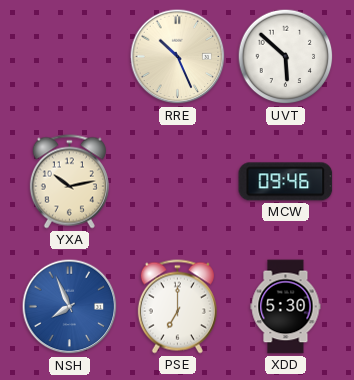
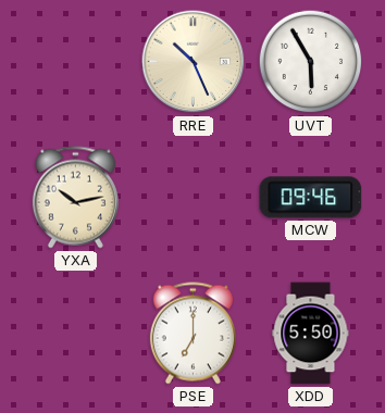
UVT: 5:52 -> 5:55 (311, 62)
NSH: 7:56 -> none (70, 307)
XDD: 5:30 -> 5:50 (311, 334)
